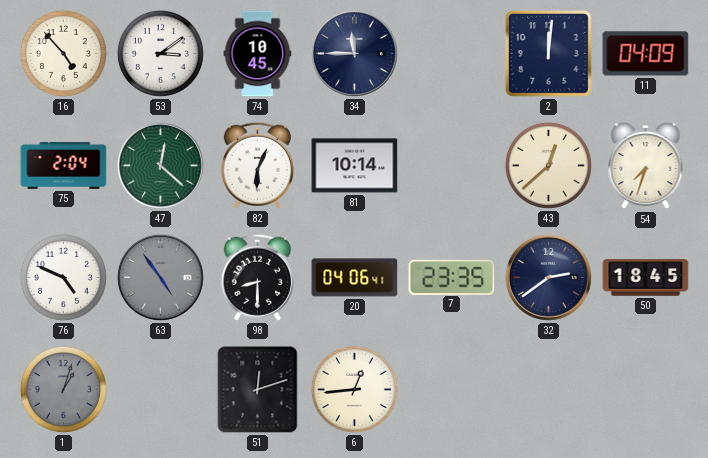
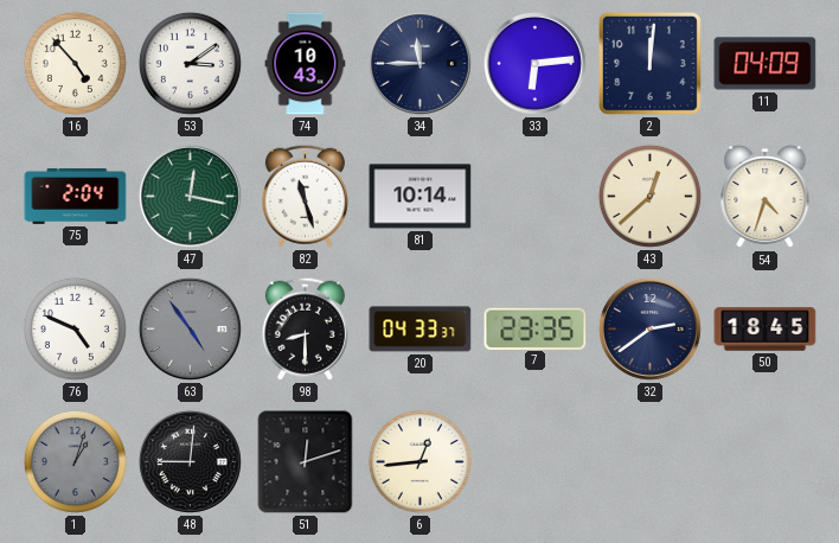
74: 10:45 -> 10:43 (306, 64)
33: none -> 6:14 (534, 63)
47: 12:22 -> 12:17 (190, 196)
82: 6:04 -> 11:27 (305, 196)
54: 7:33 -> 4:33 (766, 197)
20: 04:06 -> 04:33 (421, 330)
48: none -> 9:01 (190, 461)
